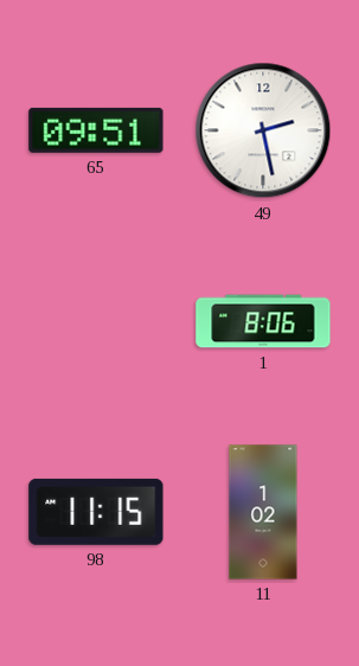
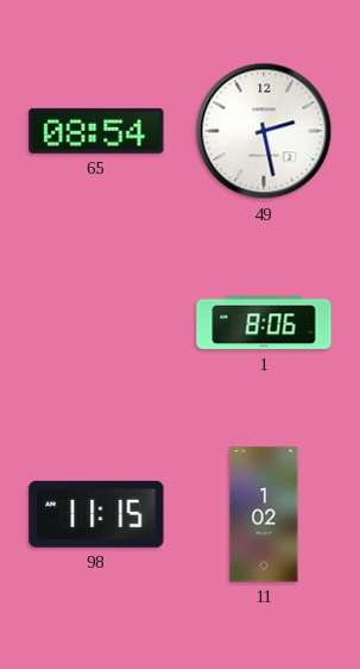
65: 09:51 -> 08:54 (96, 131)
